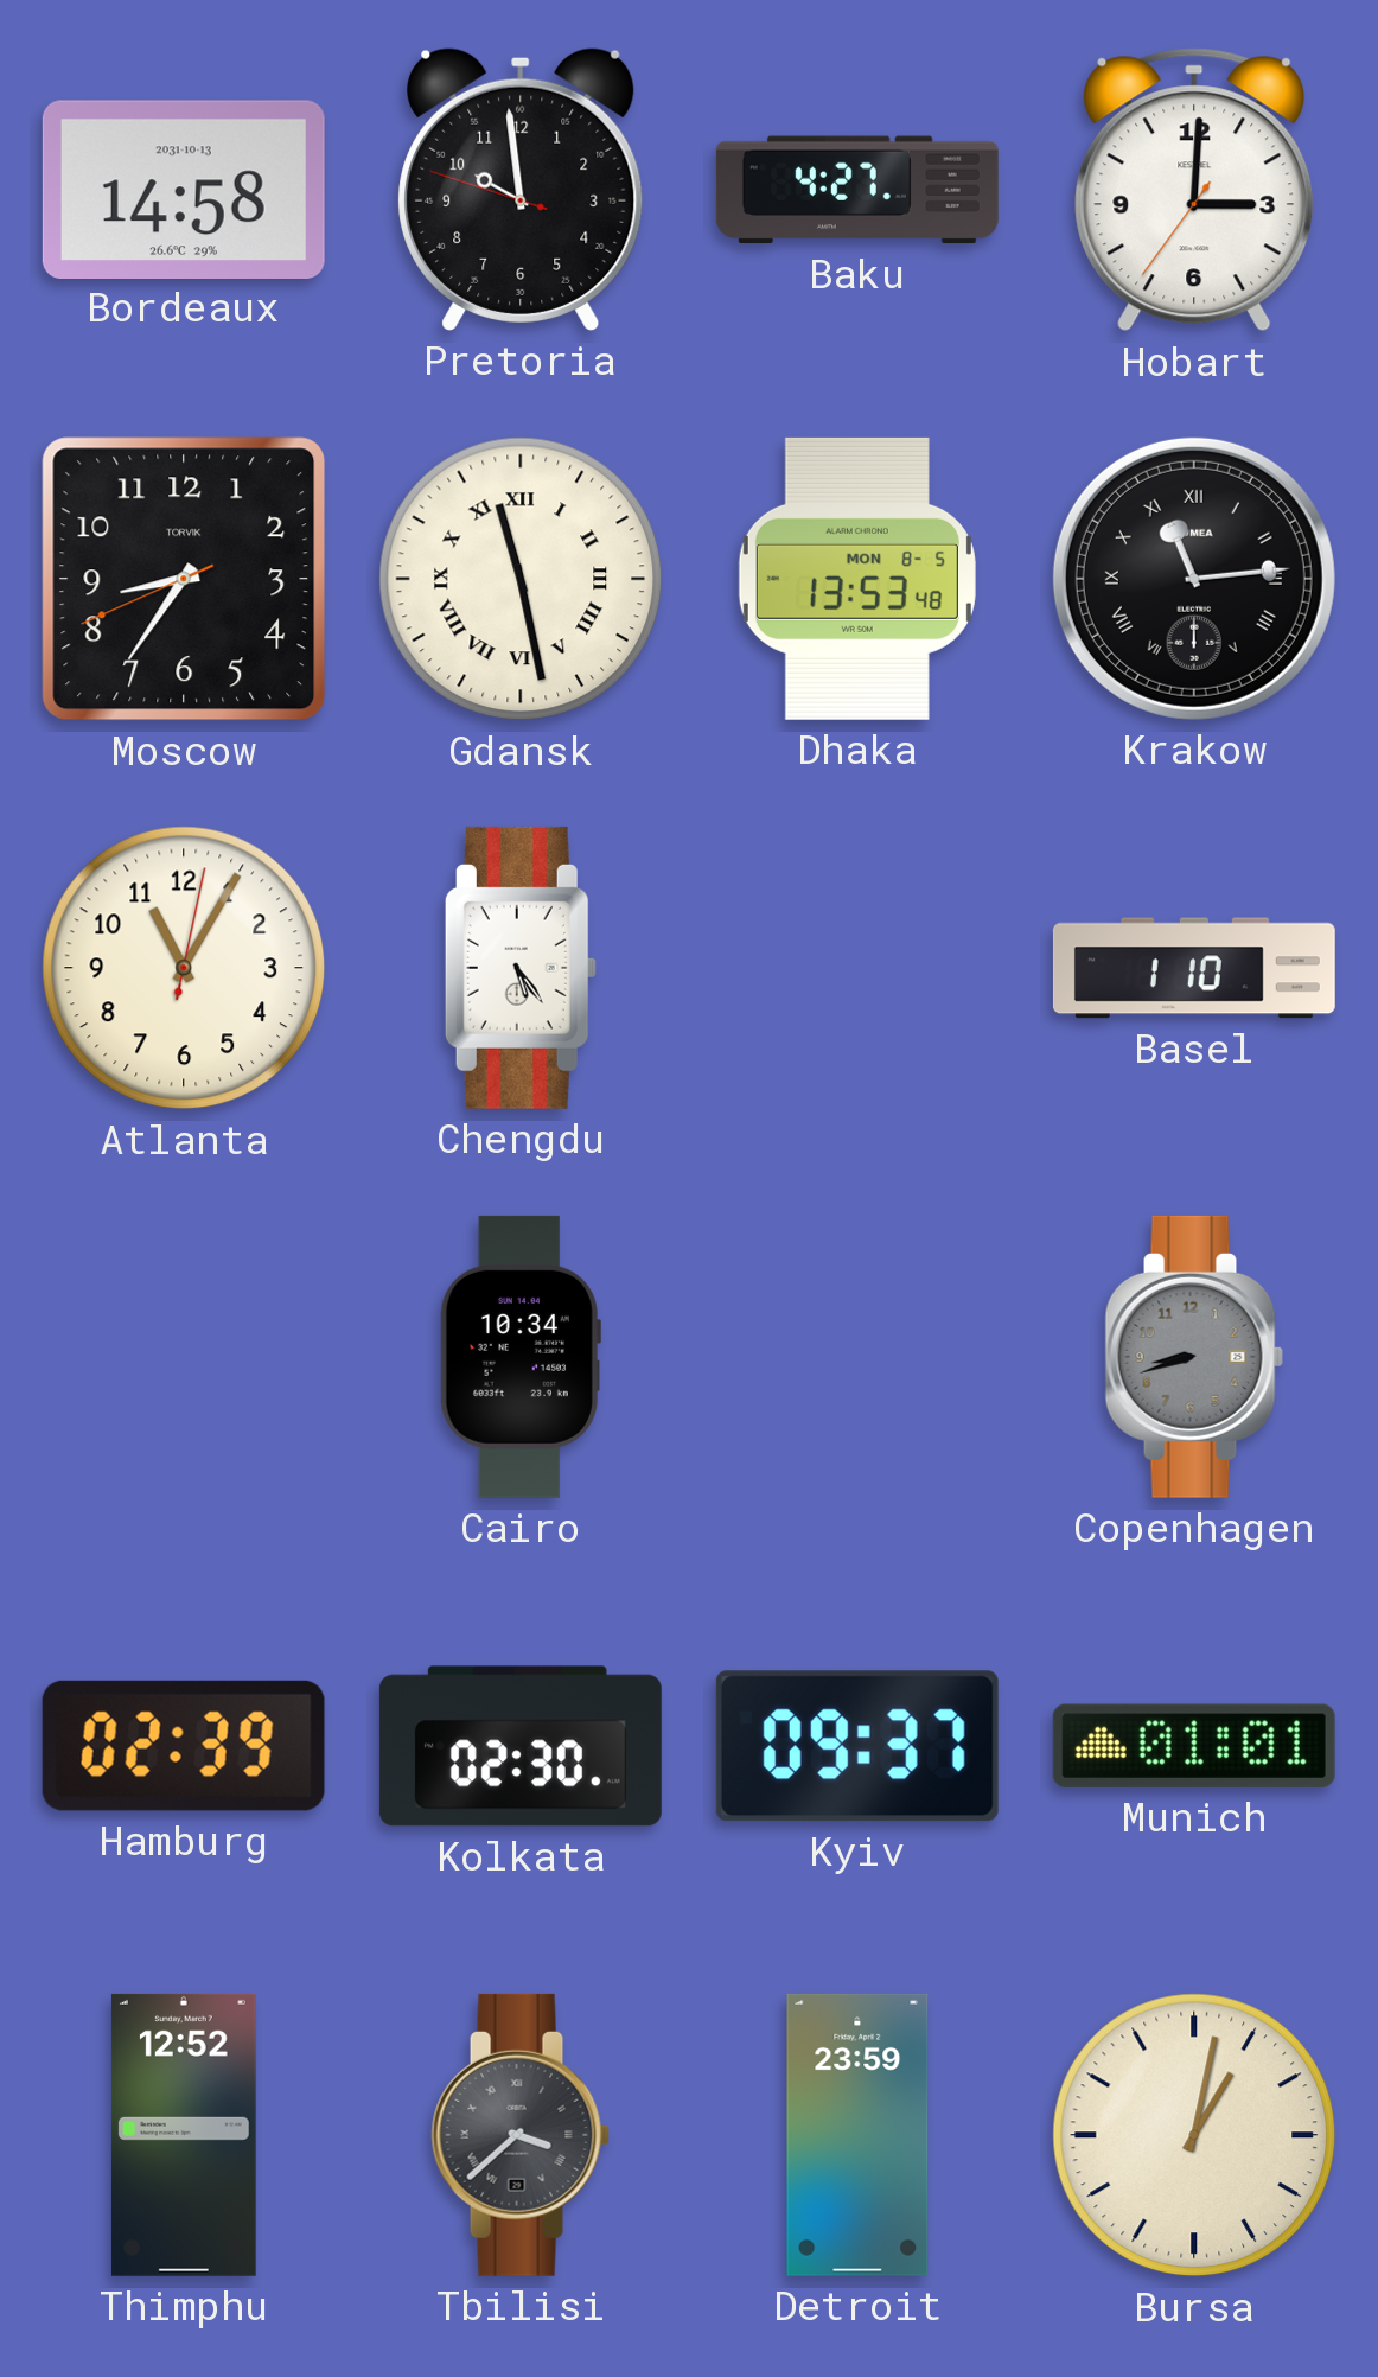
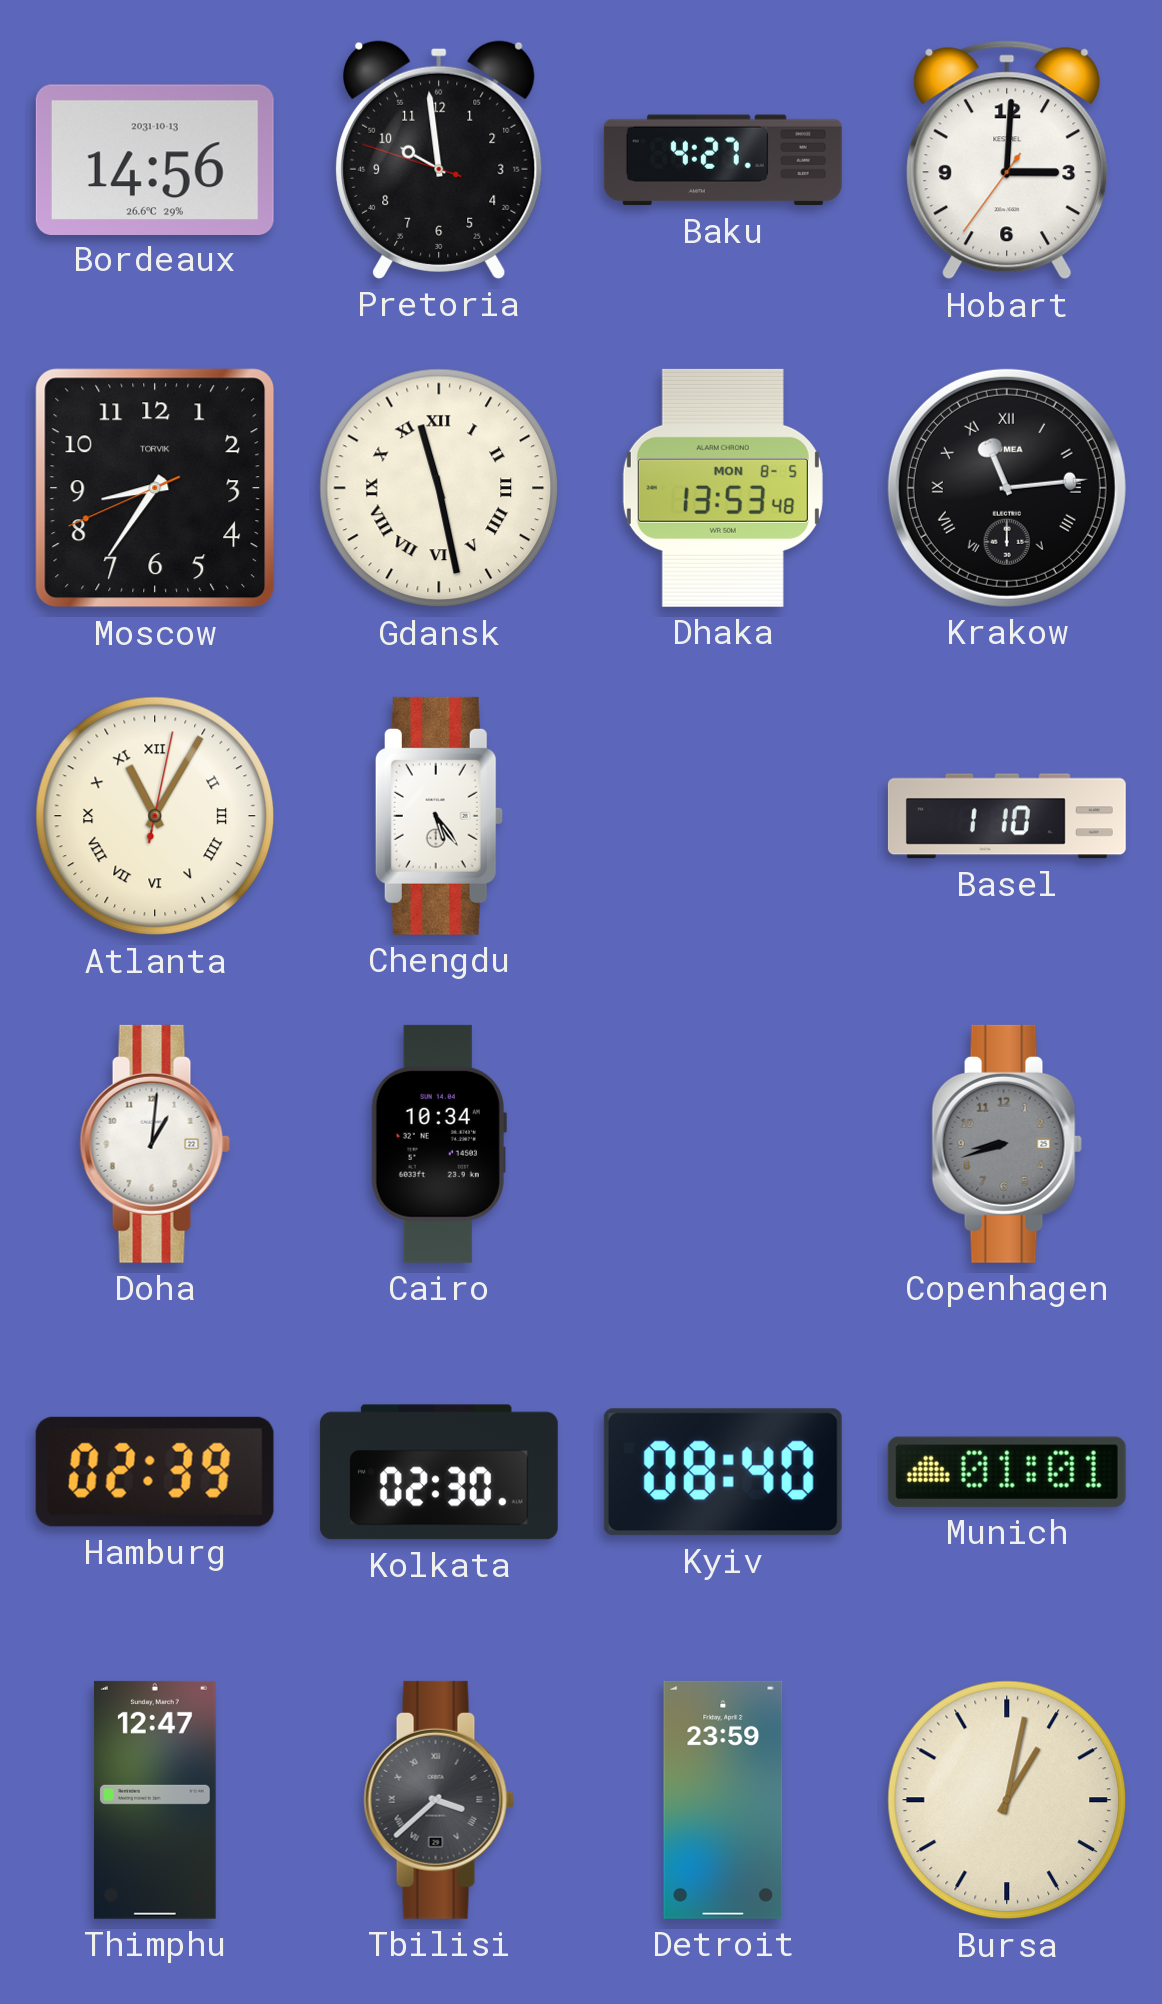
Bordeaux: 14:58 -> 14:56 (155, 159)
Atlanta numerals: Arabic -> Roman (155, 816)
Doha: none -> 1:01 (155, 1144)
Kyiv: 09:37 -> 08:40 (723, 1472)
Thimphu: 12:52 -> 12:47 (155, 1800)
